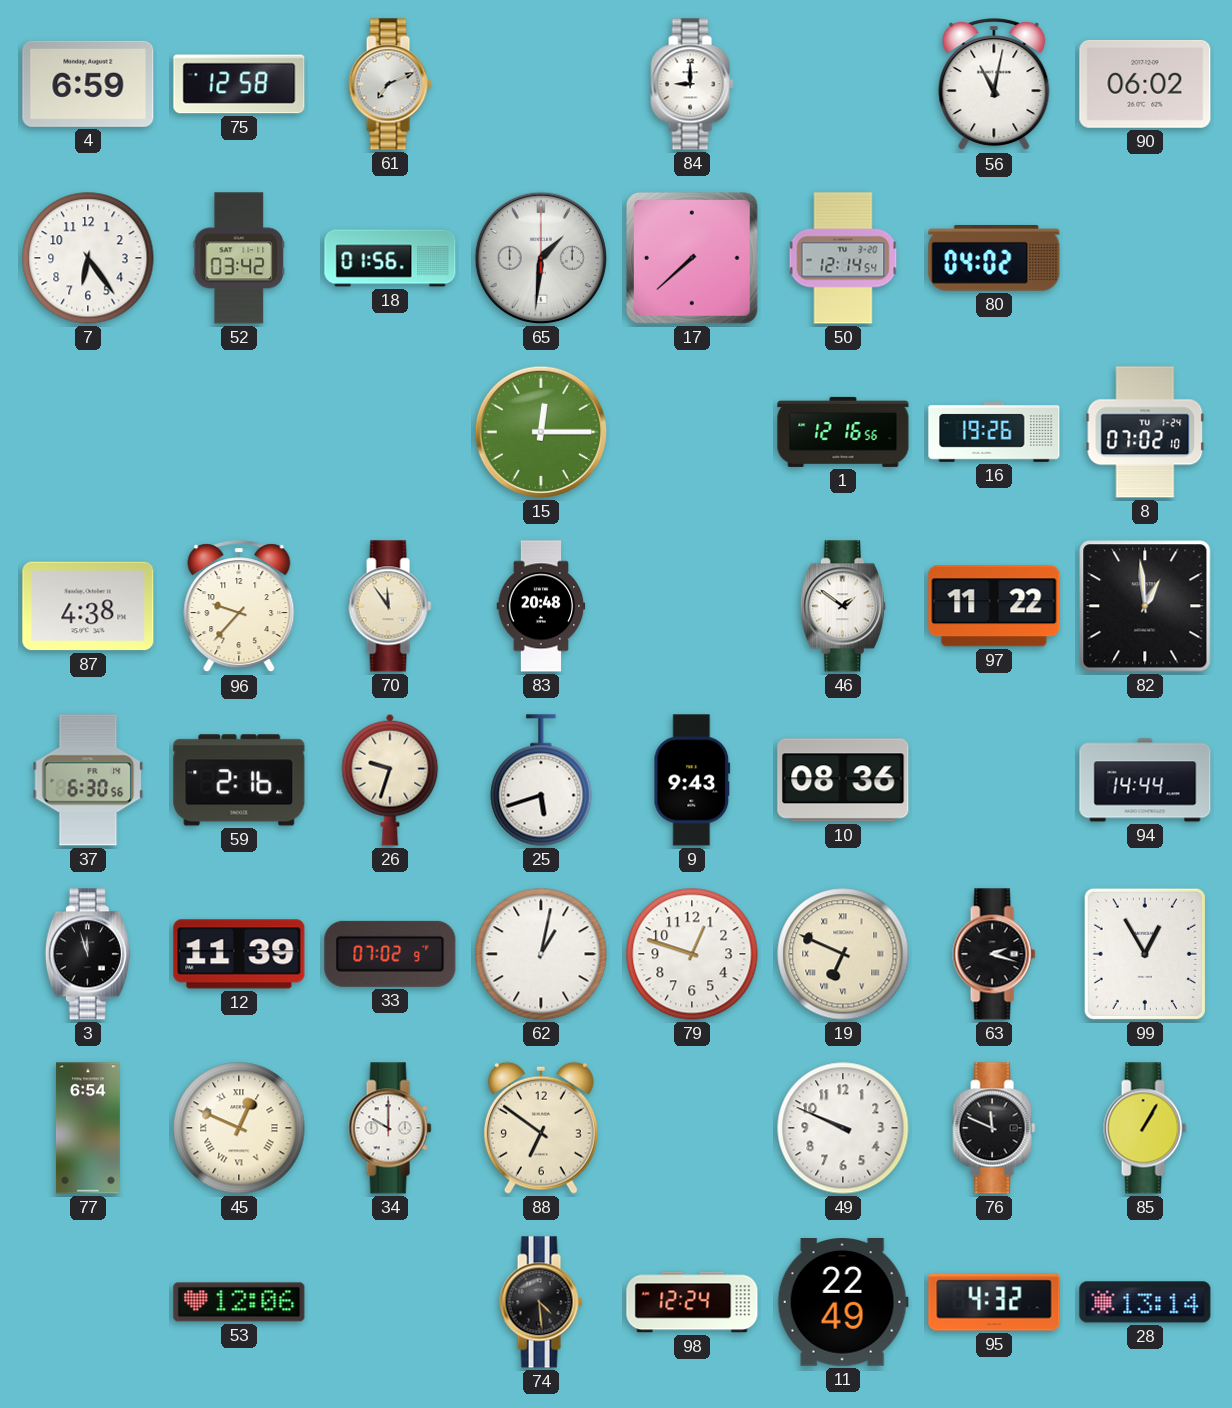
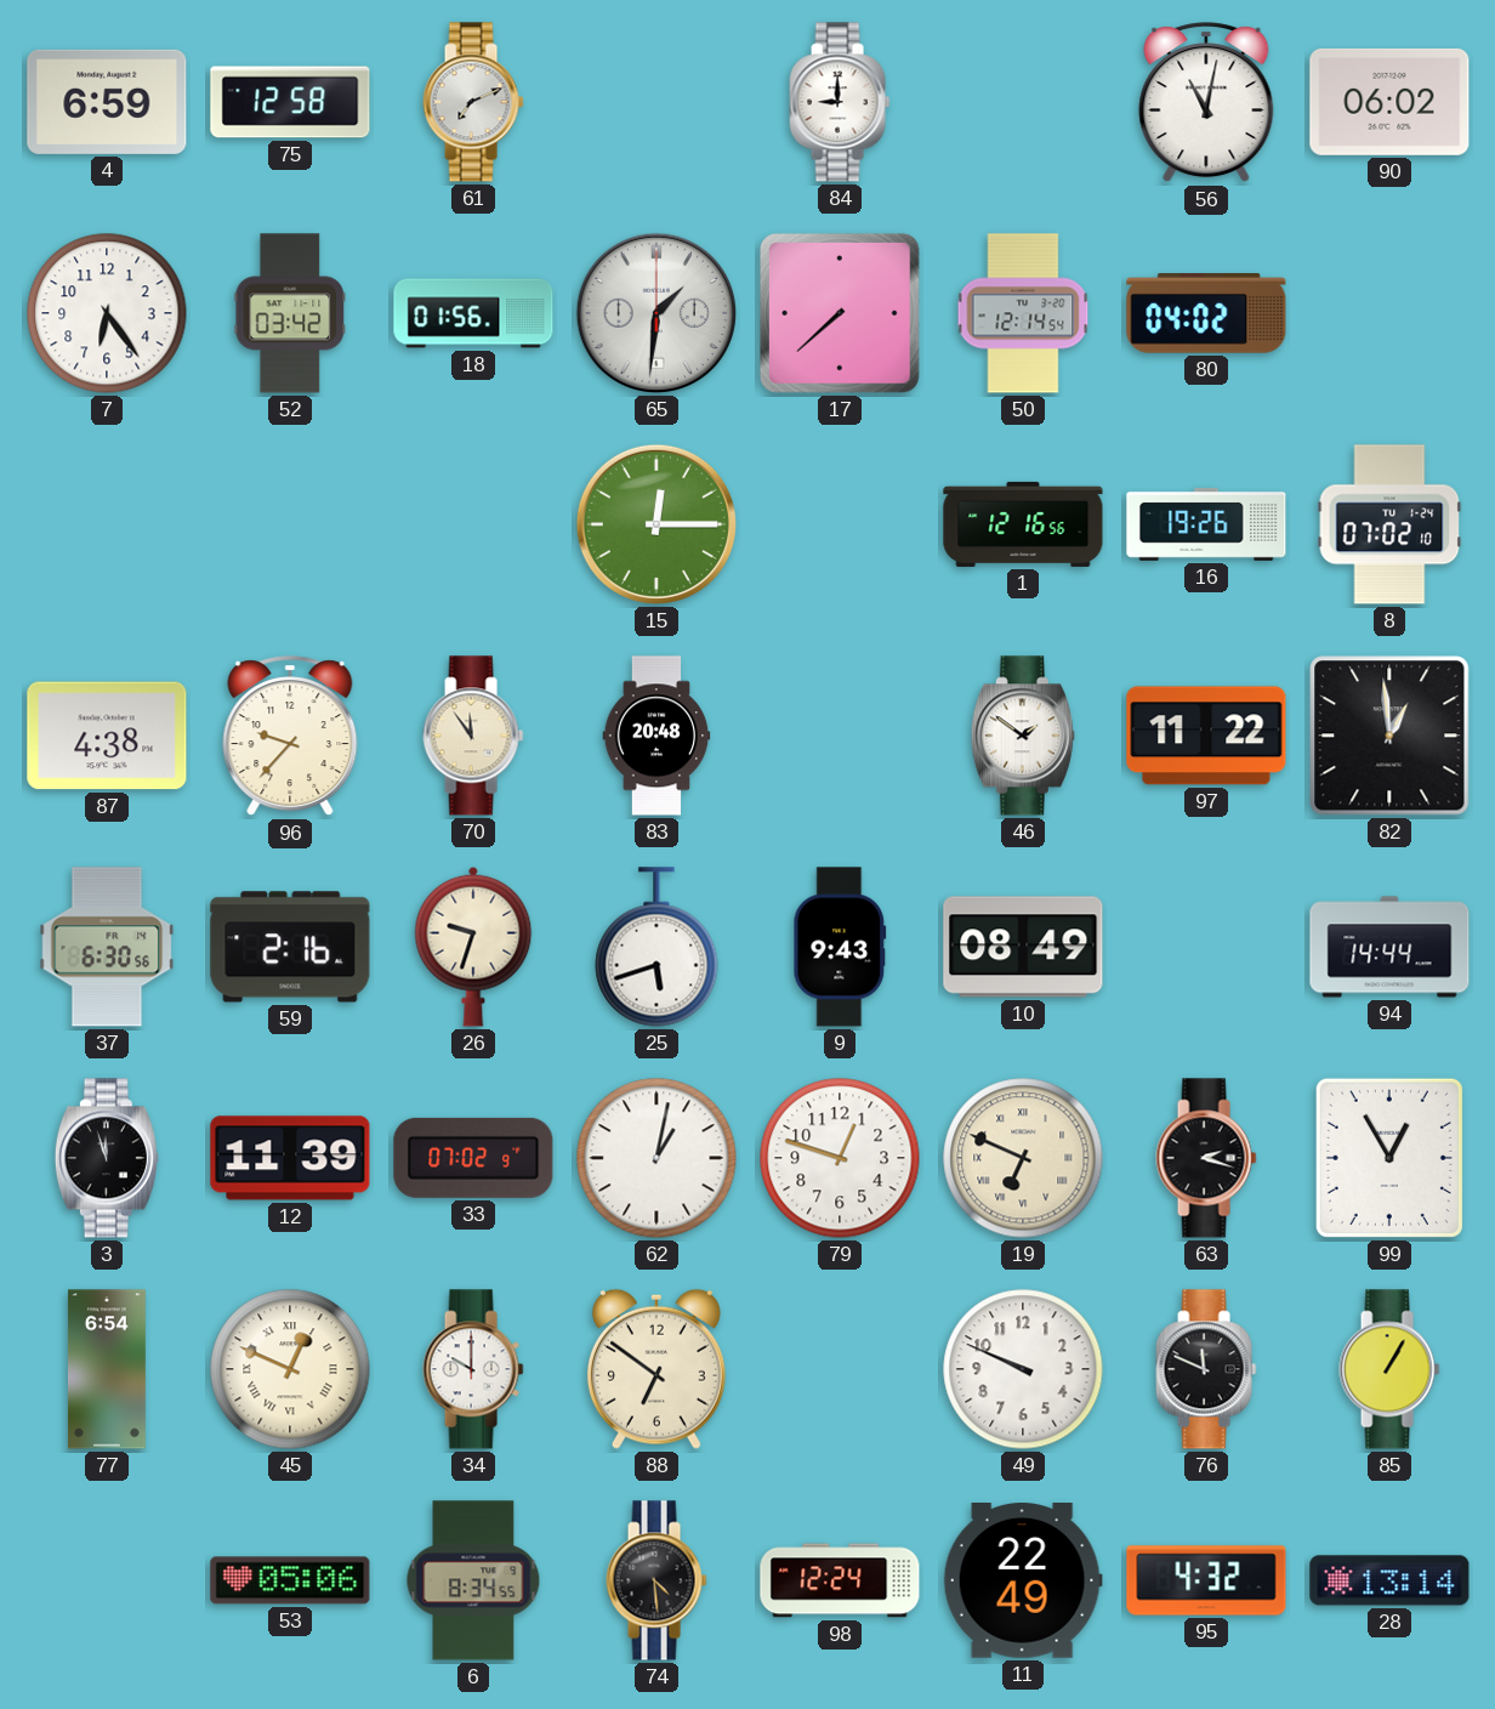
10: 08:36 -> 08:49 (1023, 947)
53: 12:06 -> 05:06 (290, 1580)
6: none -> 8:34 (473, 1580)
